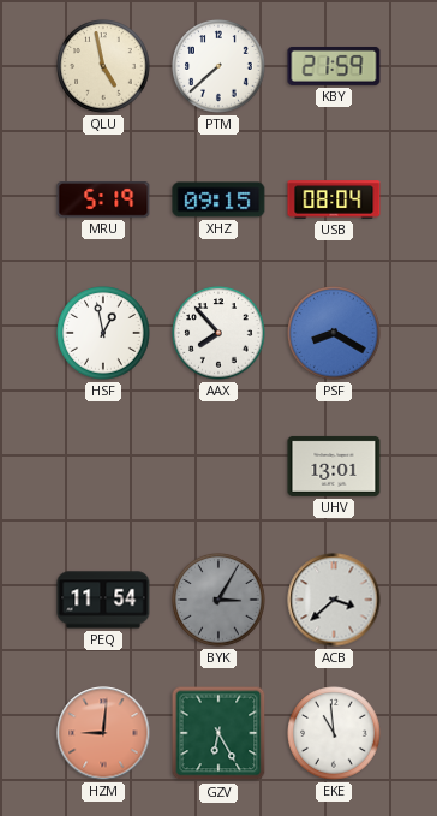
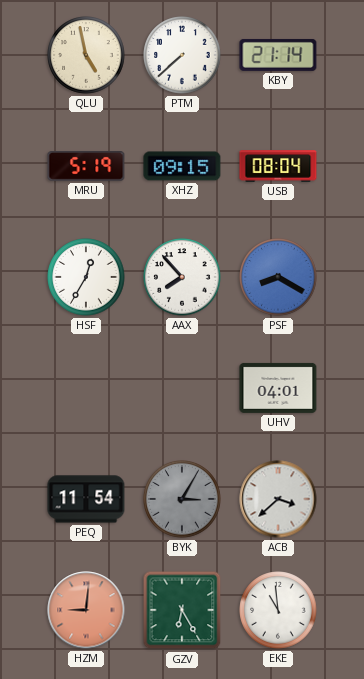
KBY: 21:59 -> 21:14 (278, 55)
HSF: 12:58 -> 12:35 (86, 277)
UHV: 13:01 -> 04:01 (278, 388)
